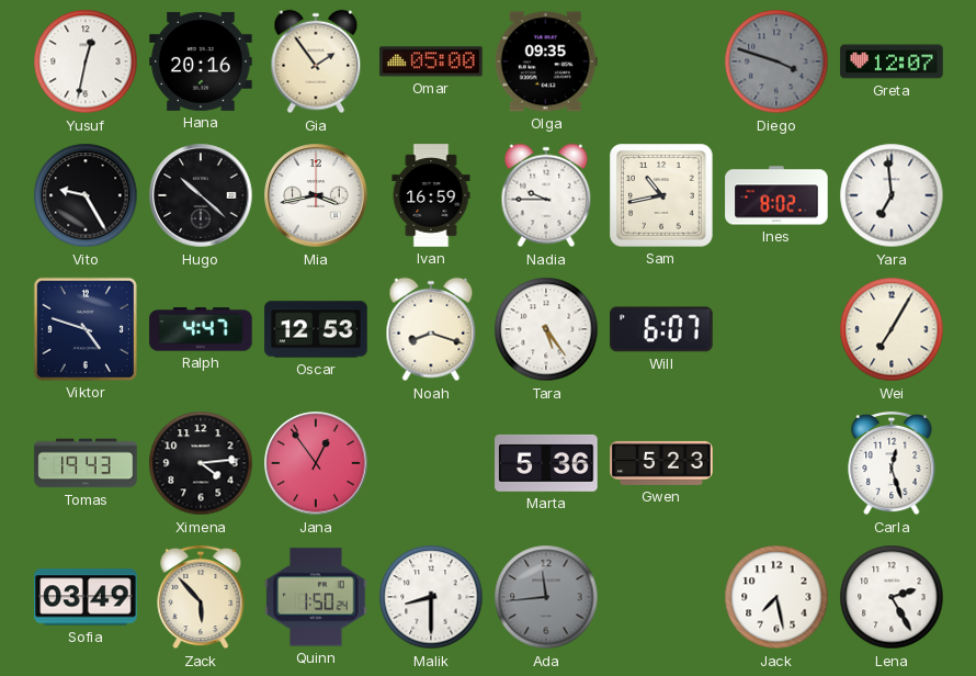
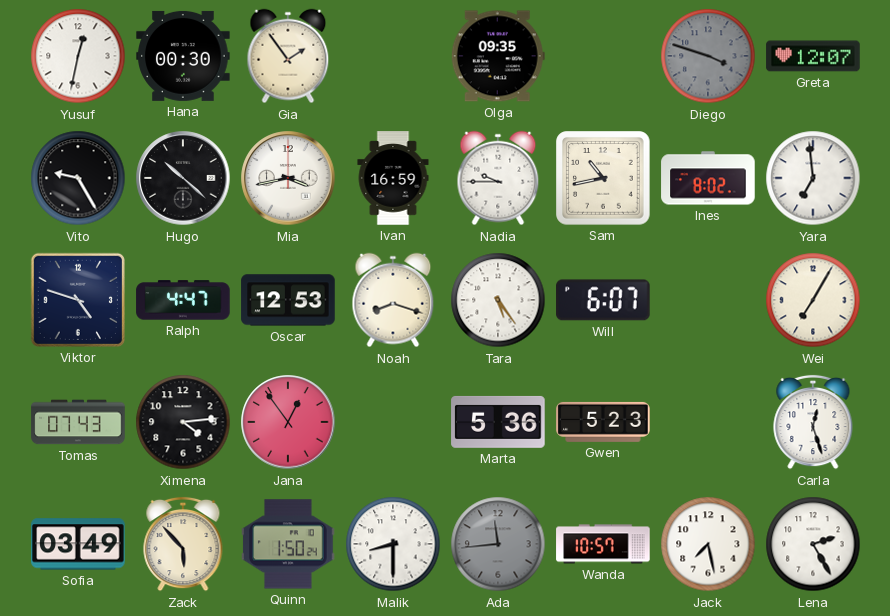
Hana: 20:16 -> 00:30 (183, 56)
Omar: 05:00 -> none (431, 61)
Tomas: 19:43 -> 07:43 (78, 422)
Wanda: none -> 10:57 (603, 544)
